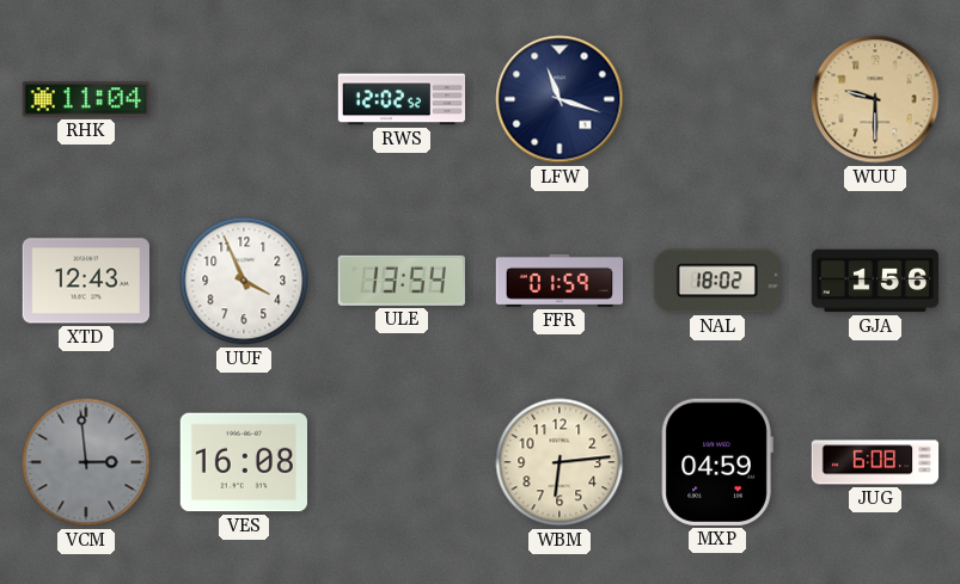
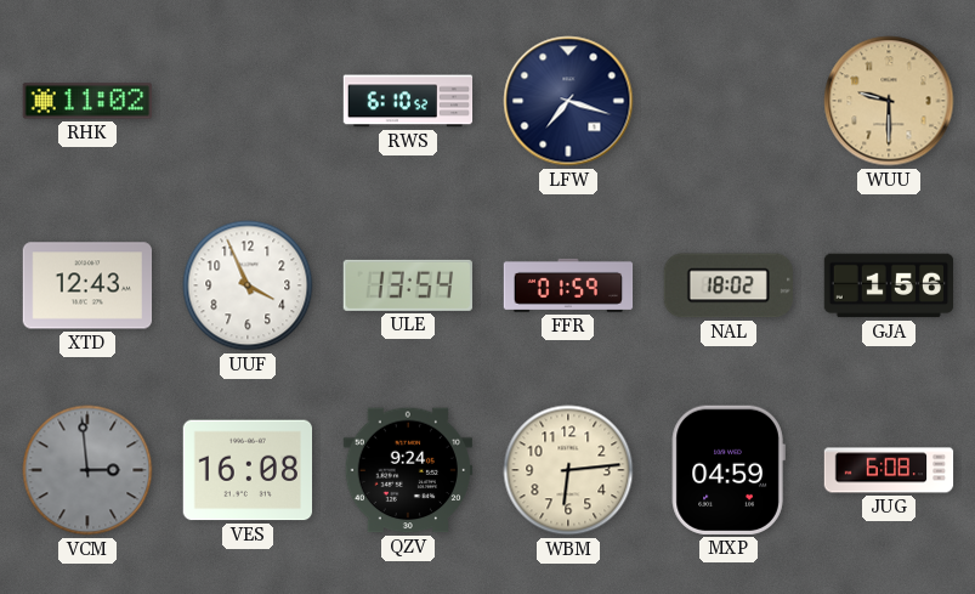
RHK: 11:04 -> 11:02 (87, 101)
RWS: 12:02 -> 6:10 (408, 101)
LFW: 11:18 -> 7:18 (568, 101)
QZV: none -> 9:24 (407, 470)
